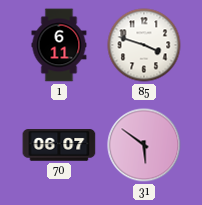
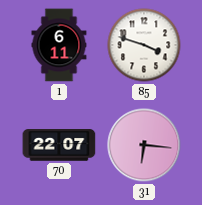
70: 06:07 -> 22:07 (59, 145)
31: 5:51 -> 6:16 (144, 145)
